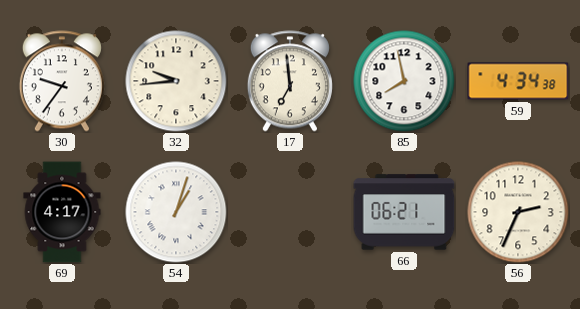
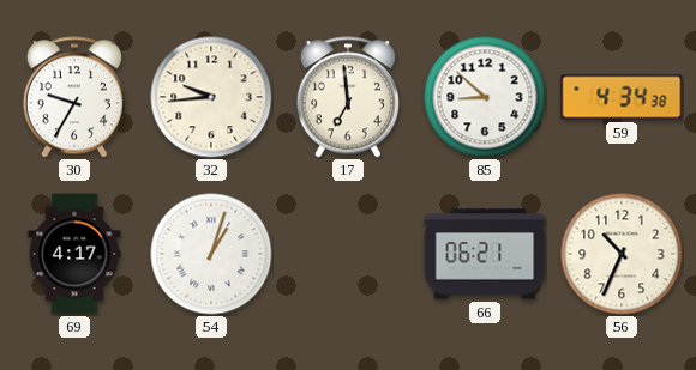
30: 9:36 -> 9:35 (74, 97)
85: 7:58 -> 8:52 (485, 97)
56: 2:34 -> 10:34 (622, 254)
